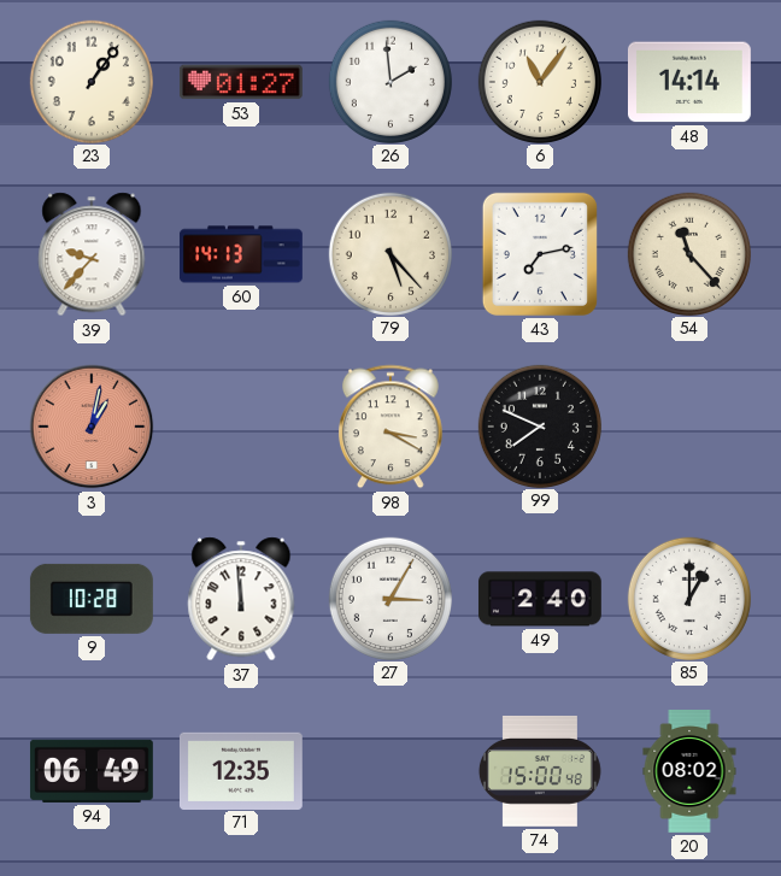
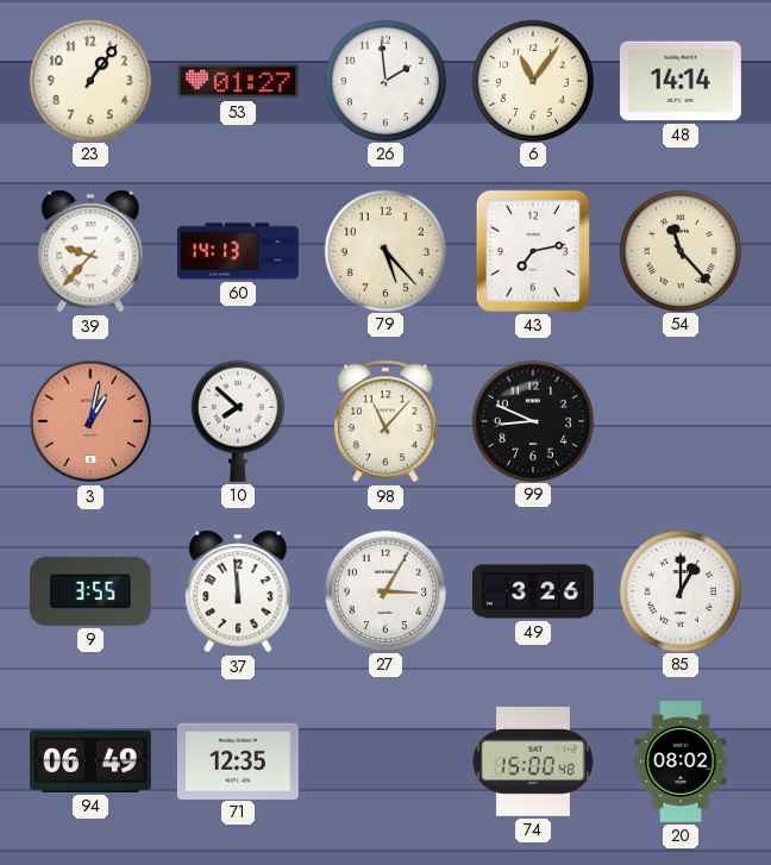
10: none -> 7:52 (238, 421)
98: 3:20 -> 11:07 (385, 421)
99: 7:49 -> 8:49 (532, 420)
9: 10:28 -> 3:55 (90, 591)
49: 2:40 -> 3:26 (533, 591)
